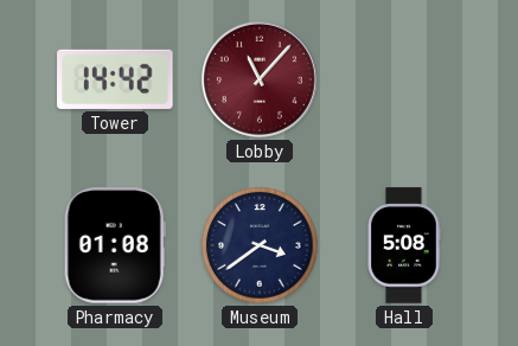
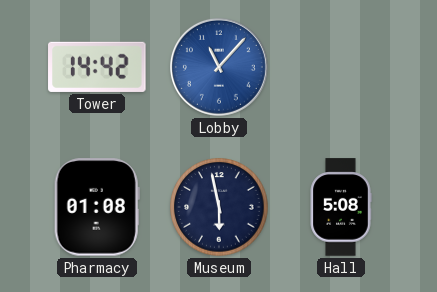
Lobby dial: burgundy -> blue (219, 67)
Museum: 3:39 -> 5:58 (219, 207)
